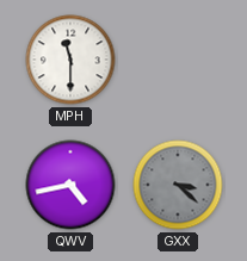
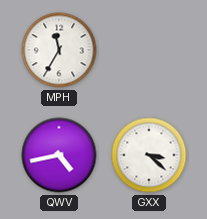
MPH: 11:30 -> 11:35 (59, 50)
GXX dial: grey -> white (149, 155)
